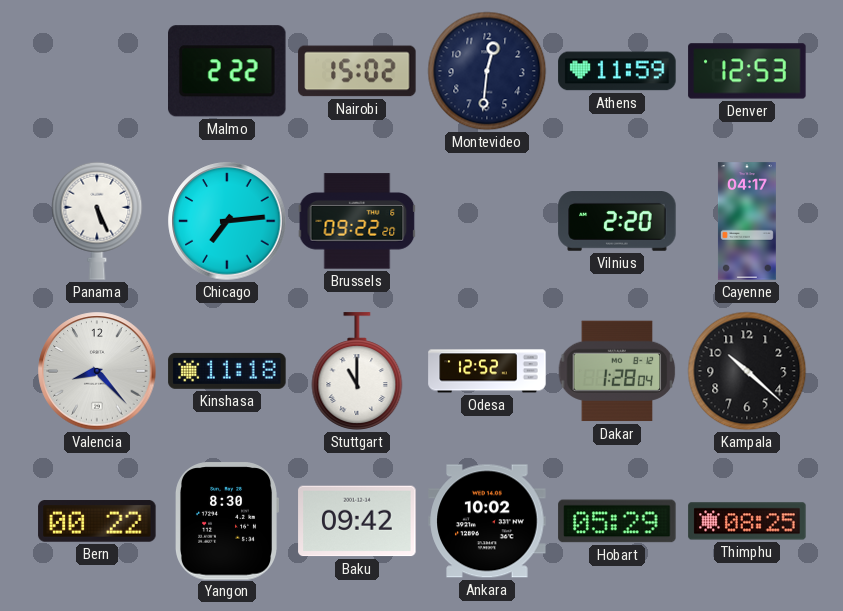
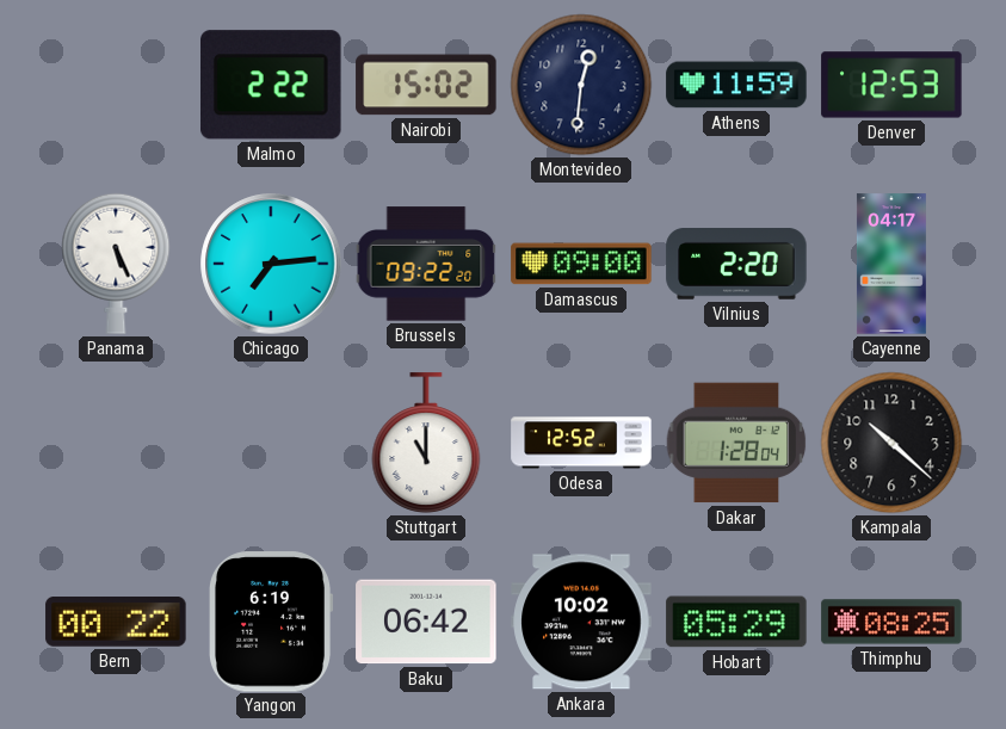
Damascus: none -> 09:00 (581, 264)
Valencia: 8:23 -> none (97, 371)
Kinshasa: 11:18 -> none (227, 371)
Yangon: 8:30 -> 6:19 (271, 622)
Baku: 09:42 -> 06:42 (426, 622)
